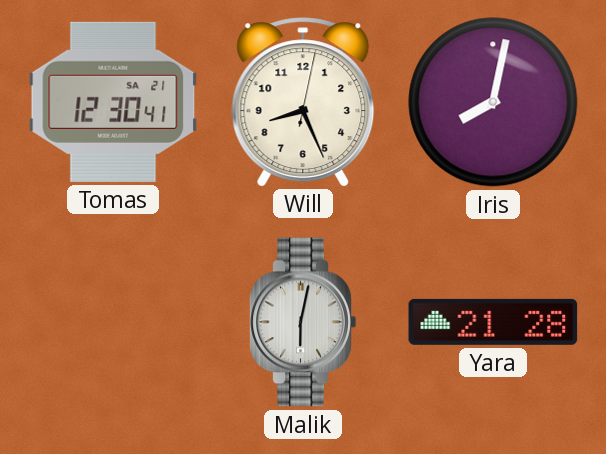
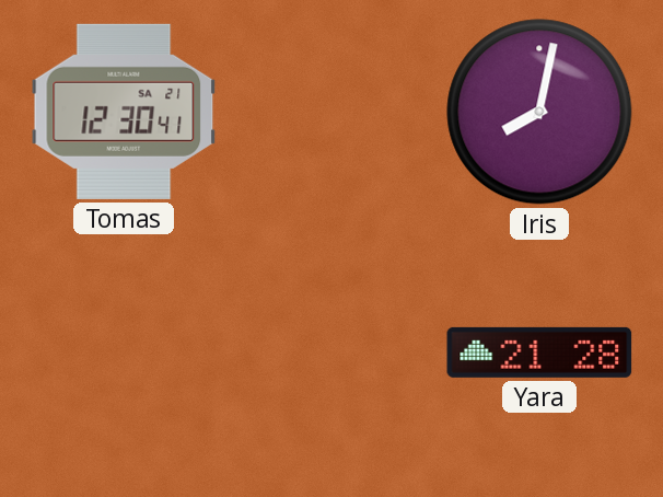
Will: 8:26 -> none (303, 102)
Malik: 6:02 -> none (303, 322)
